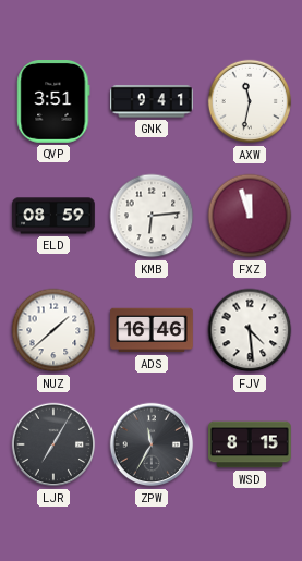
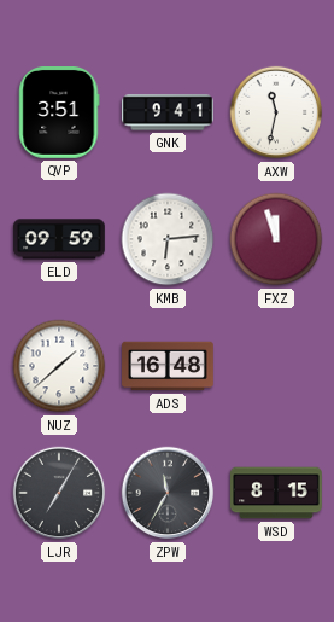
ELD: 08:59 -> 09:59 (59, 239)
ADS: 16:46 -> 16:48 (168, 366)
FJV: 4:29 -> none (250, 330)
